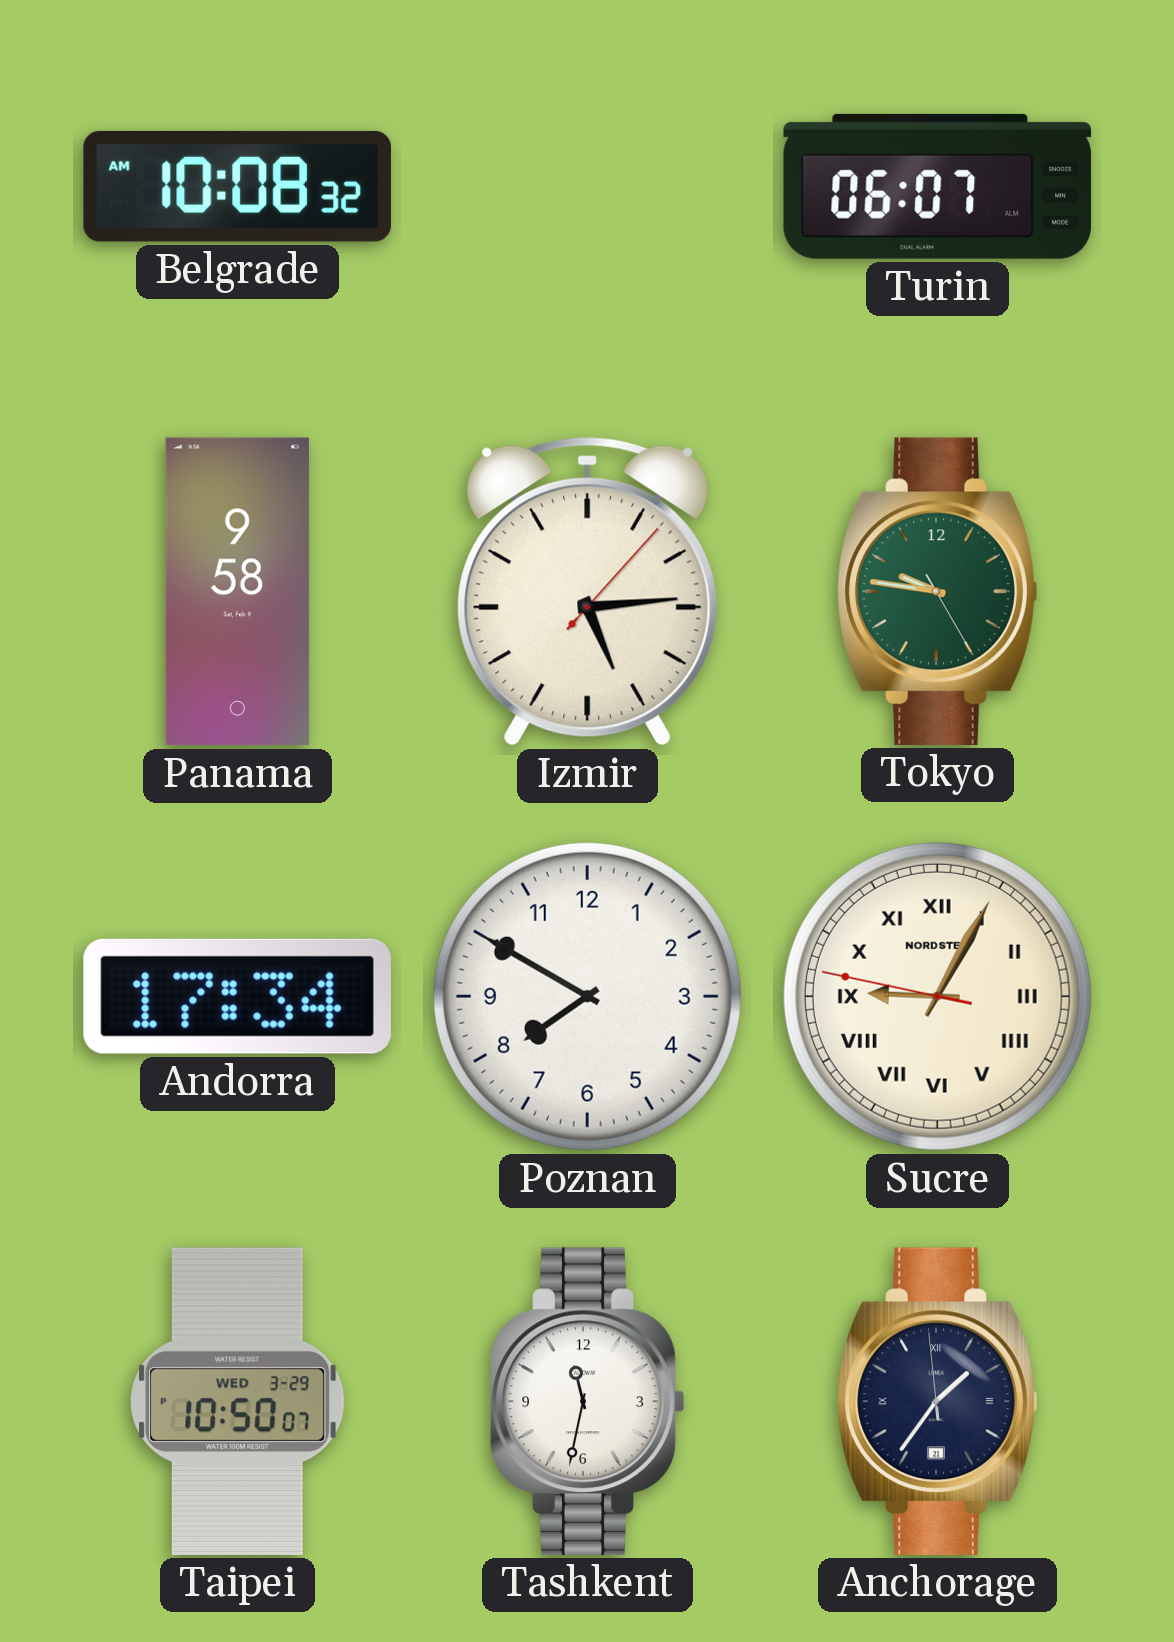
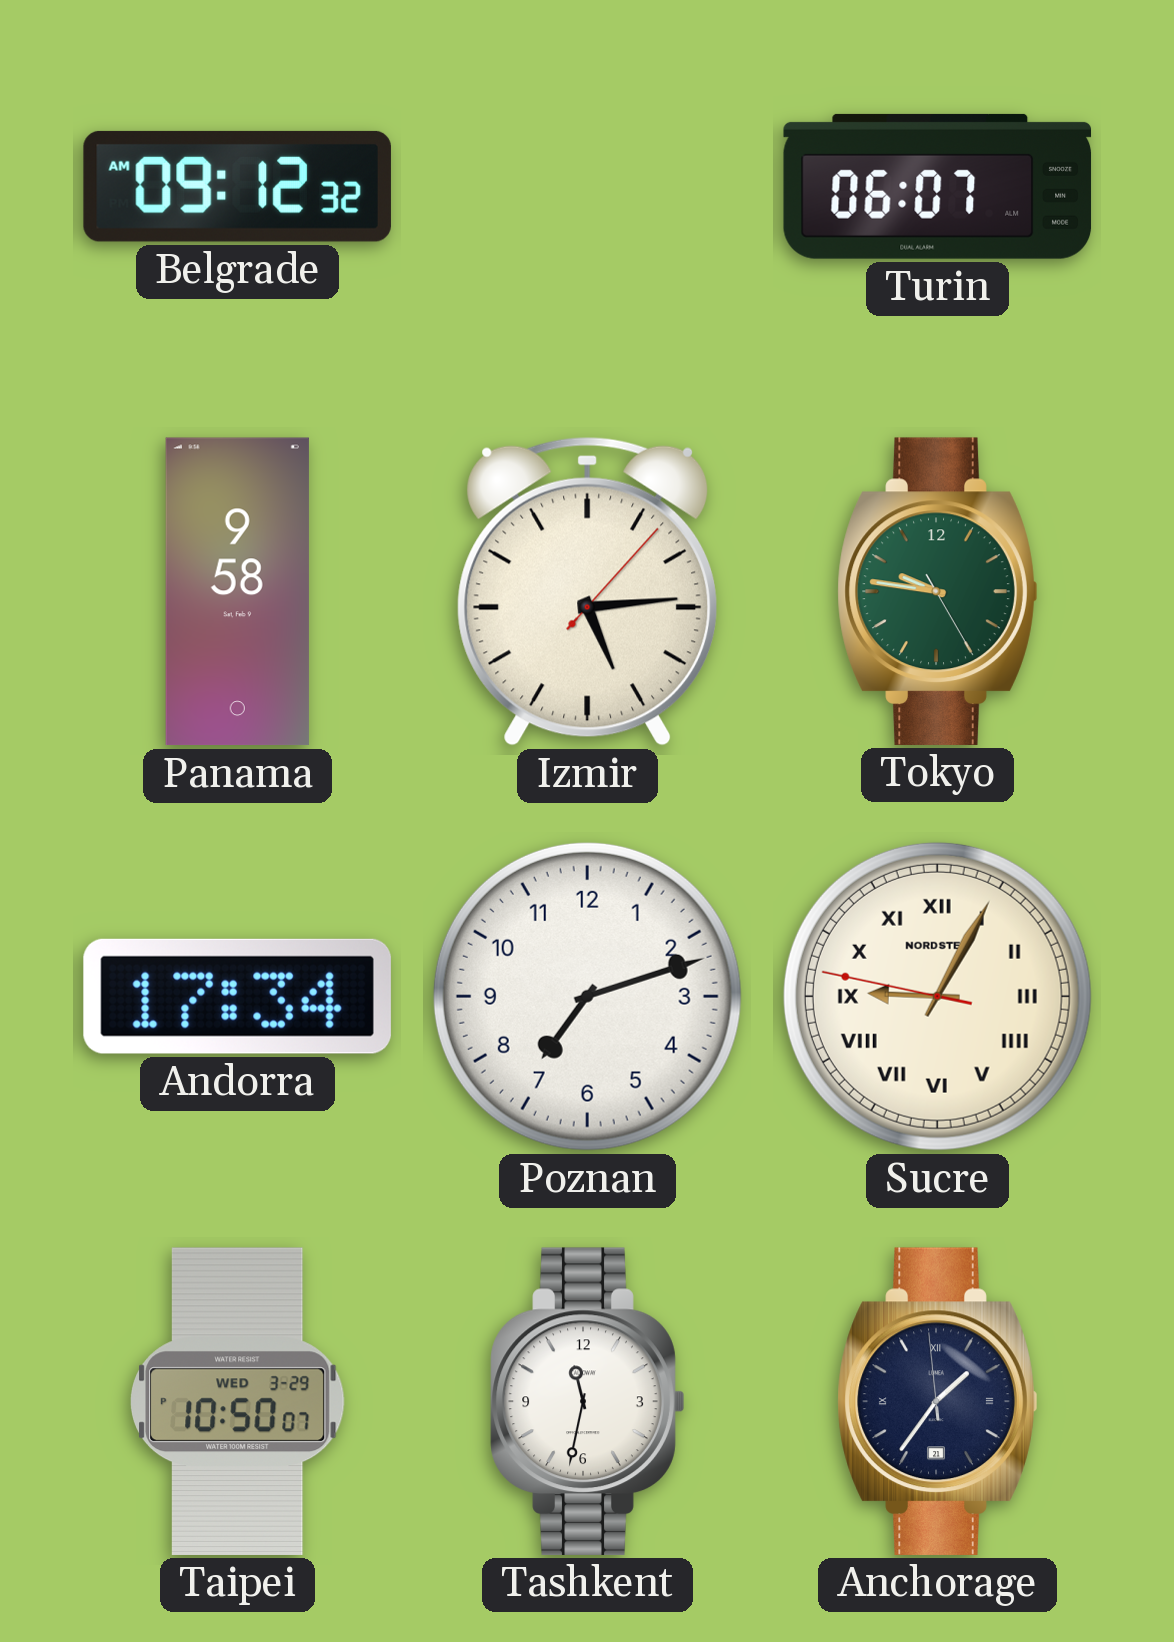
Belgrade: 10:08 -> 09:12 (237, 186)
Poznan: 7:50 -> 7:12 (587, 996)
